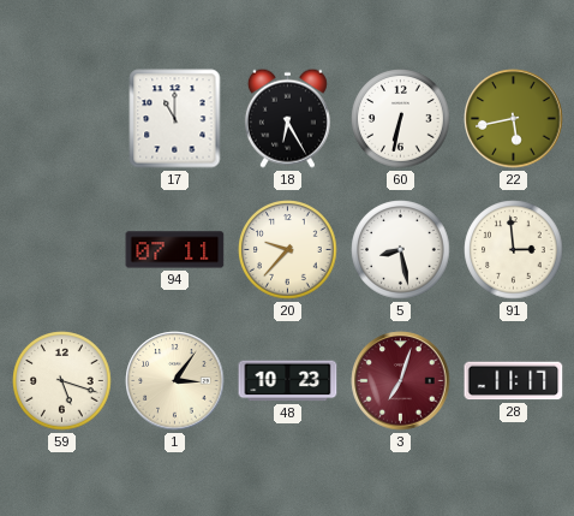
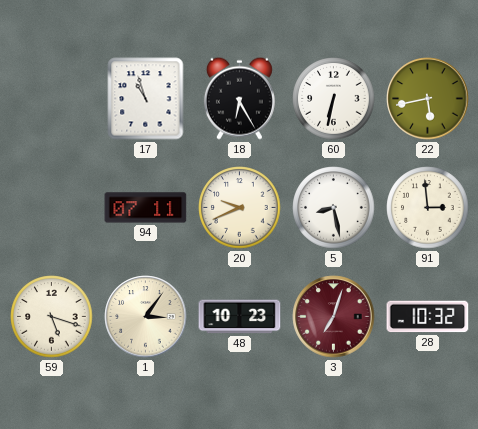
17: 11:00 -> 10:57 (146, 99)
20: 9:37 -> 9:41 (240, 208)
28: 11:17 -> 10:32 (428, 317)
